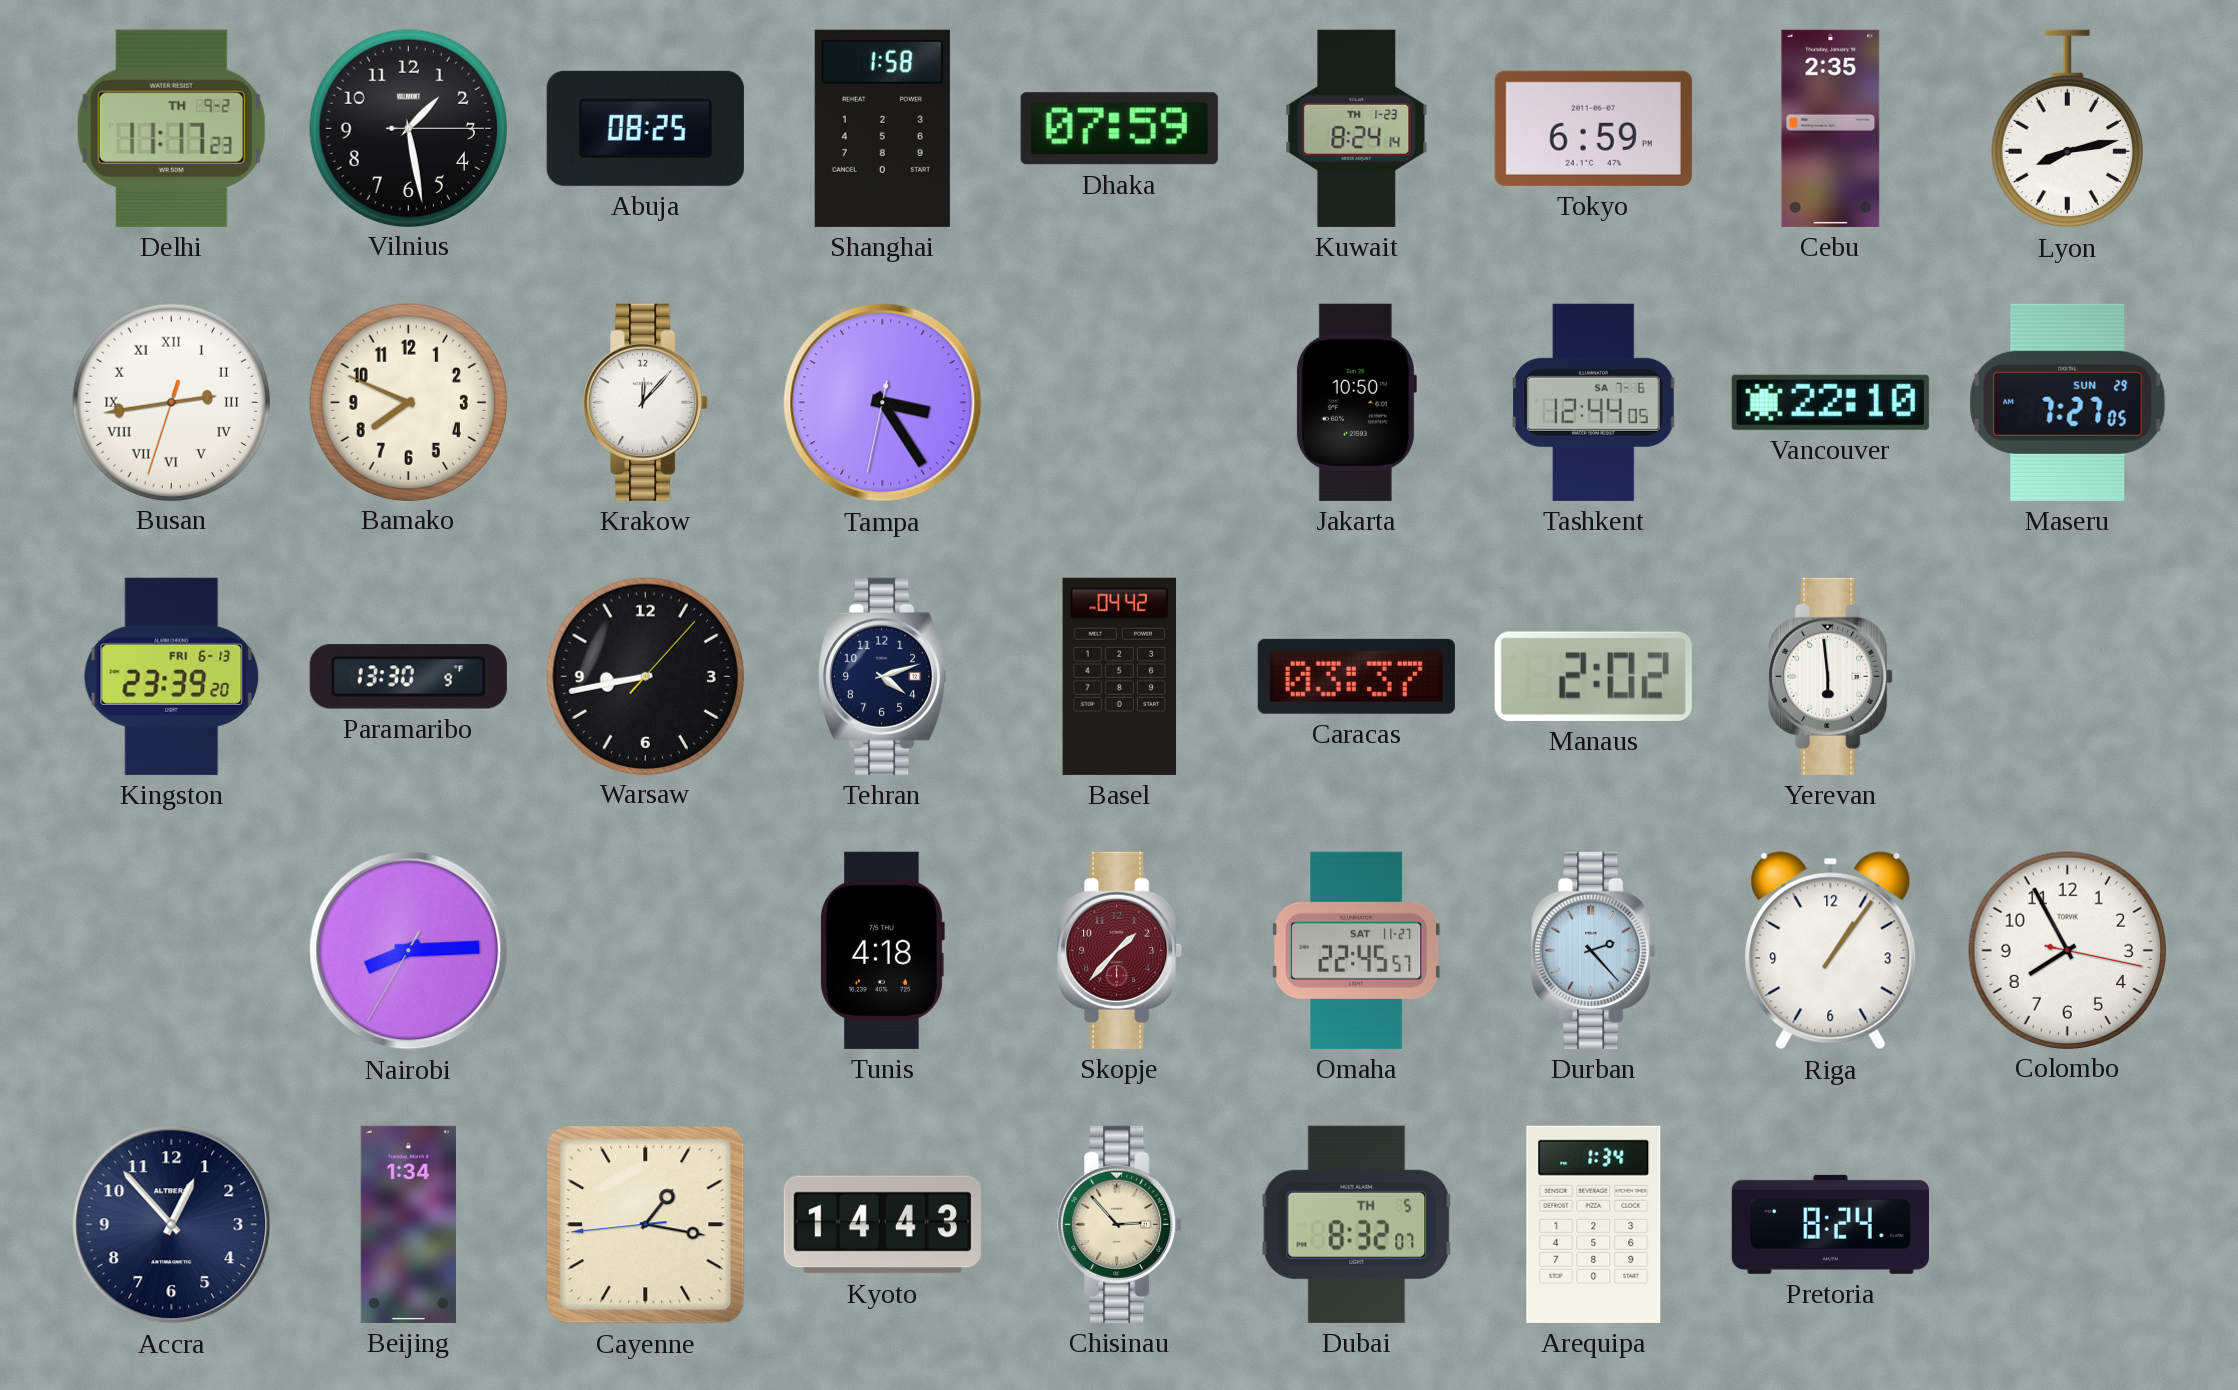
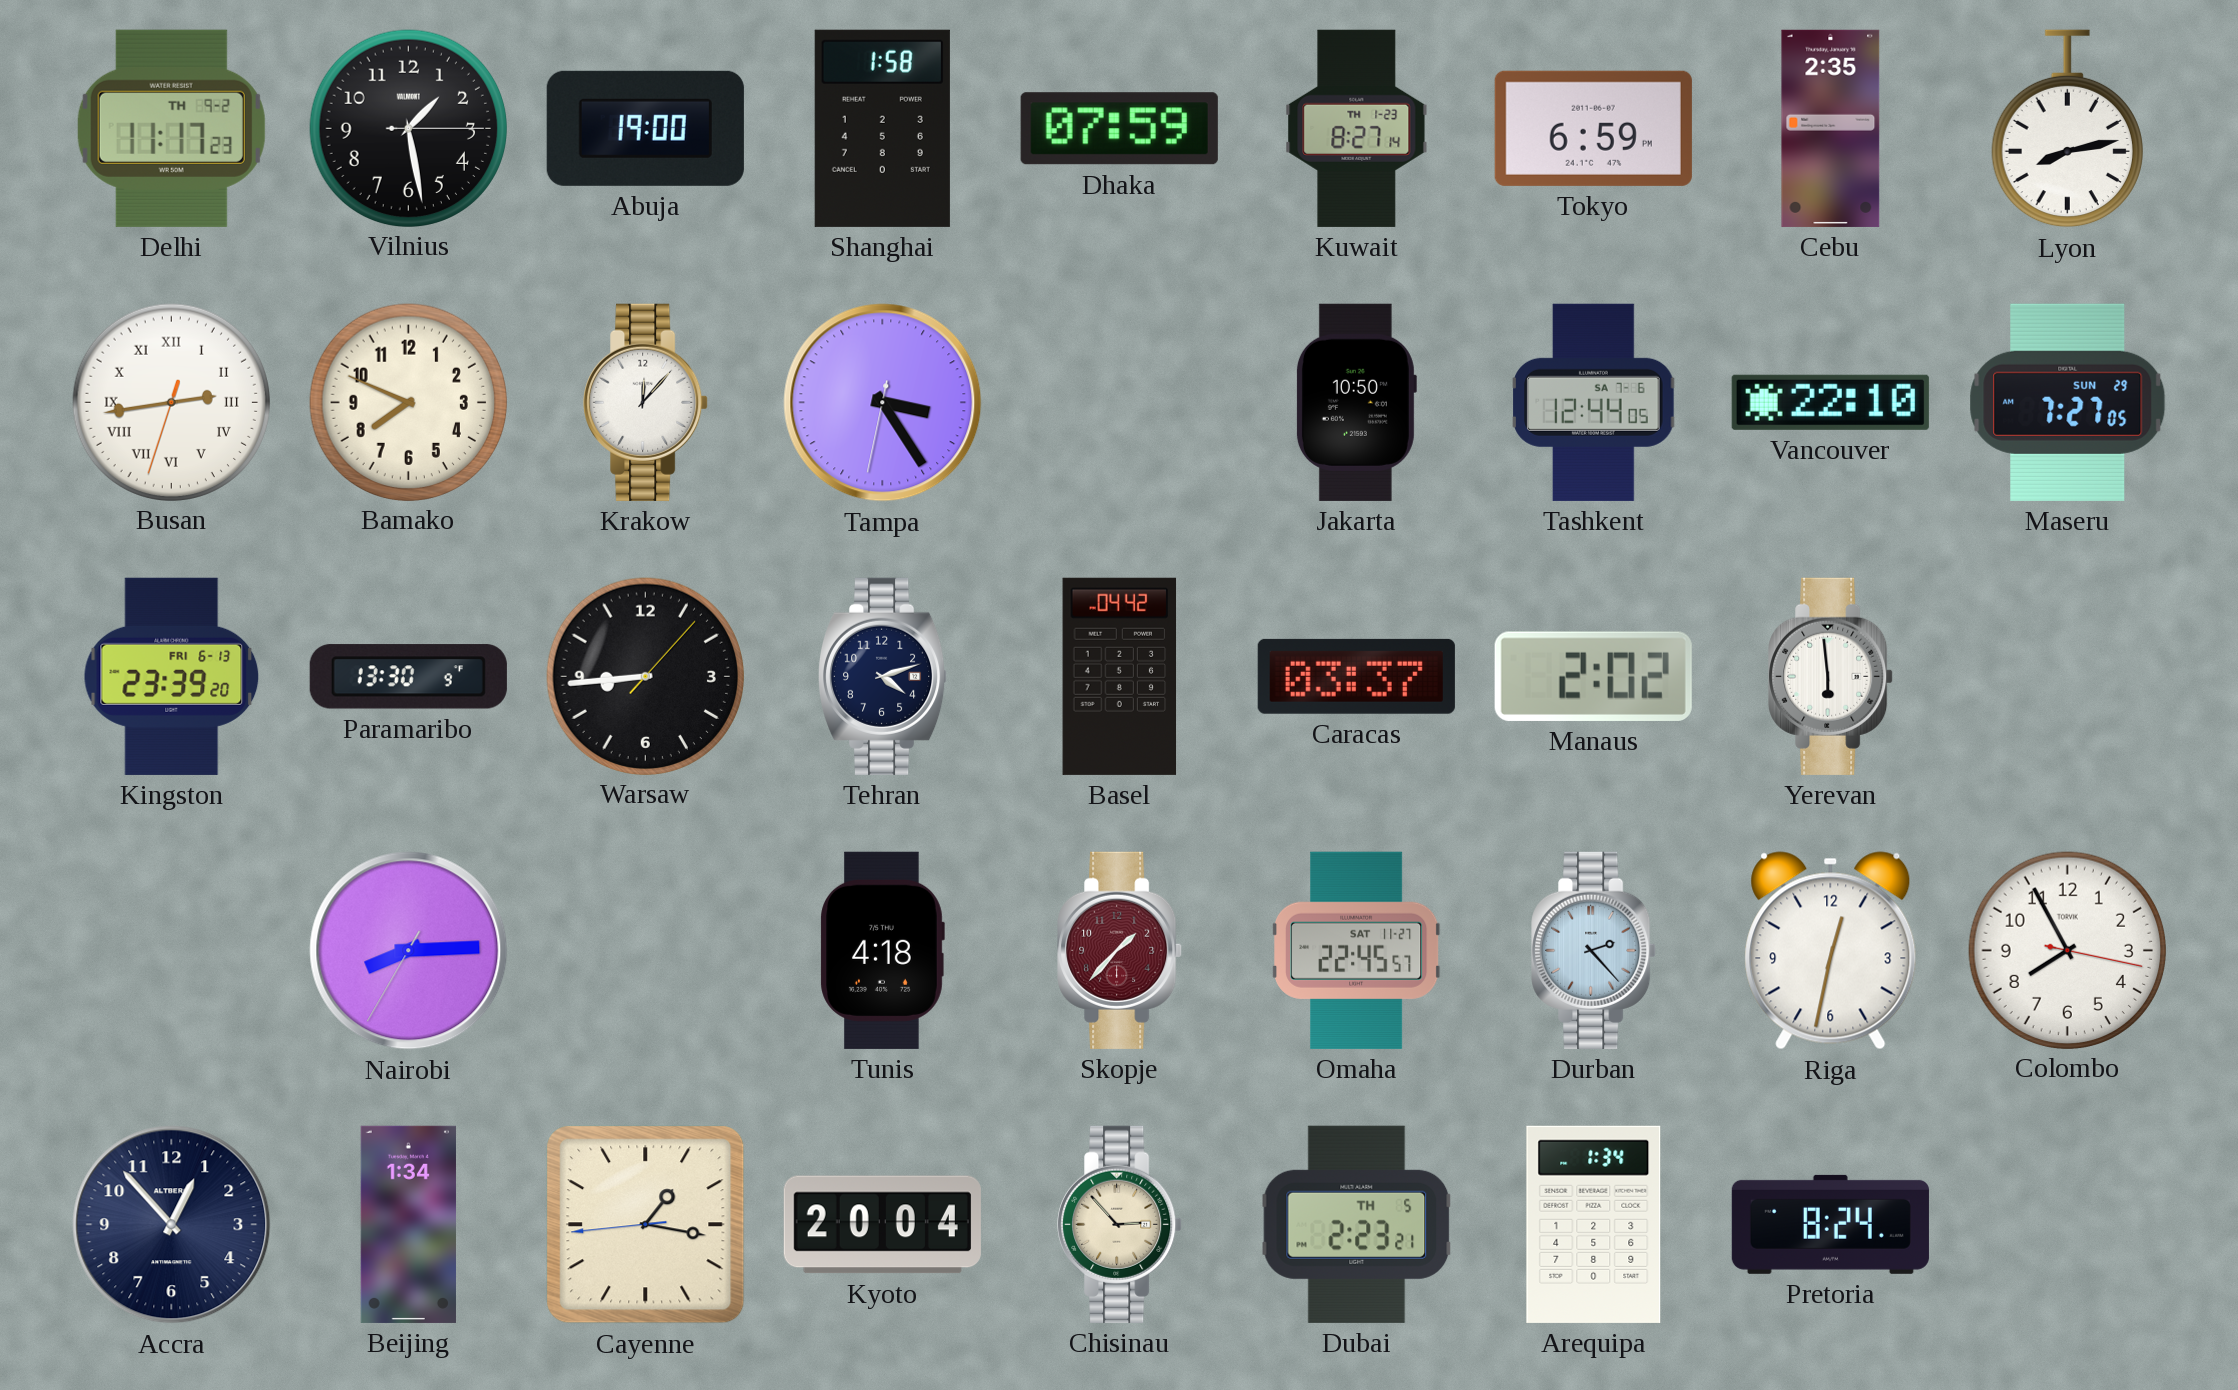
Abuja: 08:25 -> 19:00 (645, 128)
Kuwait: 8:24 -> 8:27 (1357, 128)
Warsaw: 8:43 -> 8:44 (645, 676)
Riga: 1:06 -> 12:32 (1831, 951)
Kyoto: 14:43 -> 20:04 (882, 1225)
Dubai: 8:32 -> 2:23 (1357, 1224)
